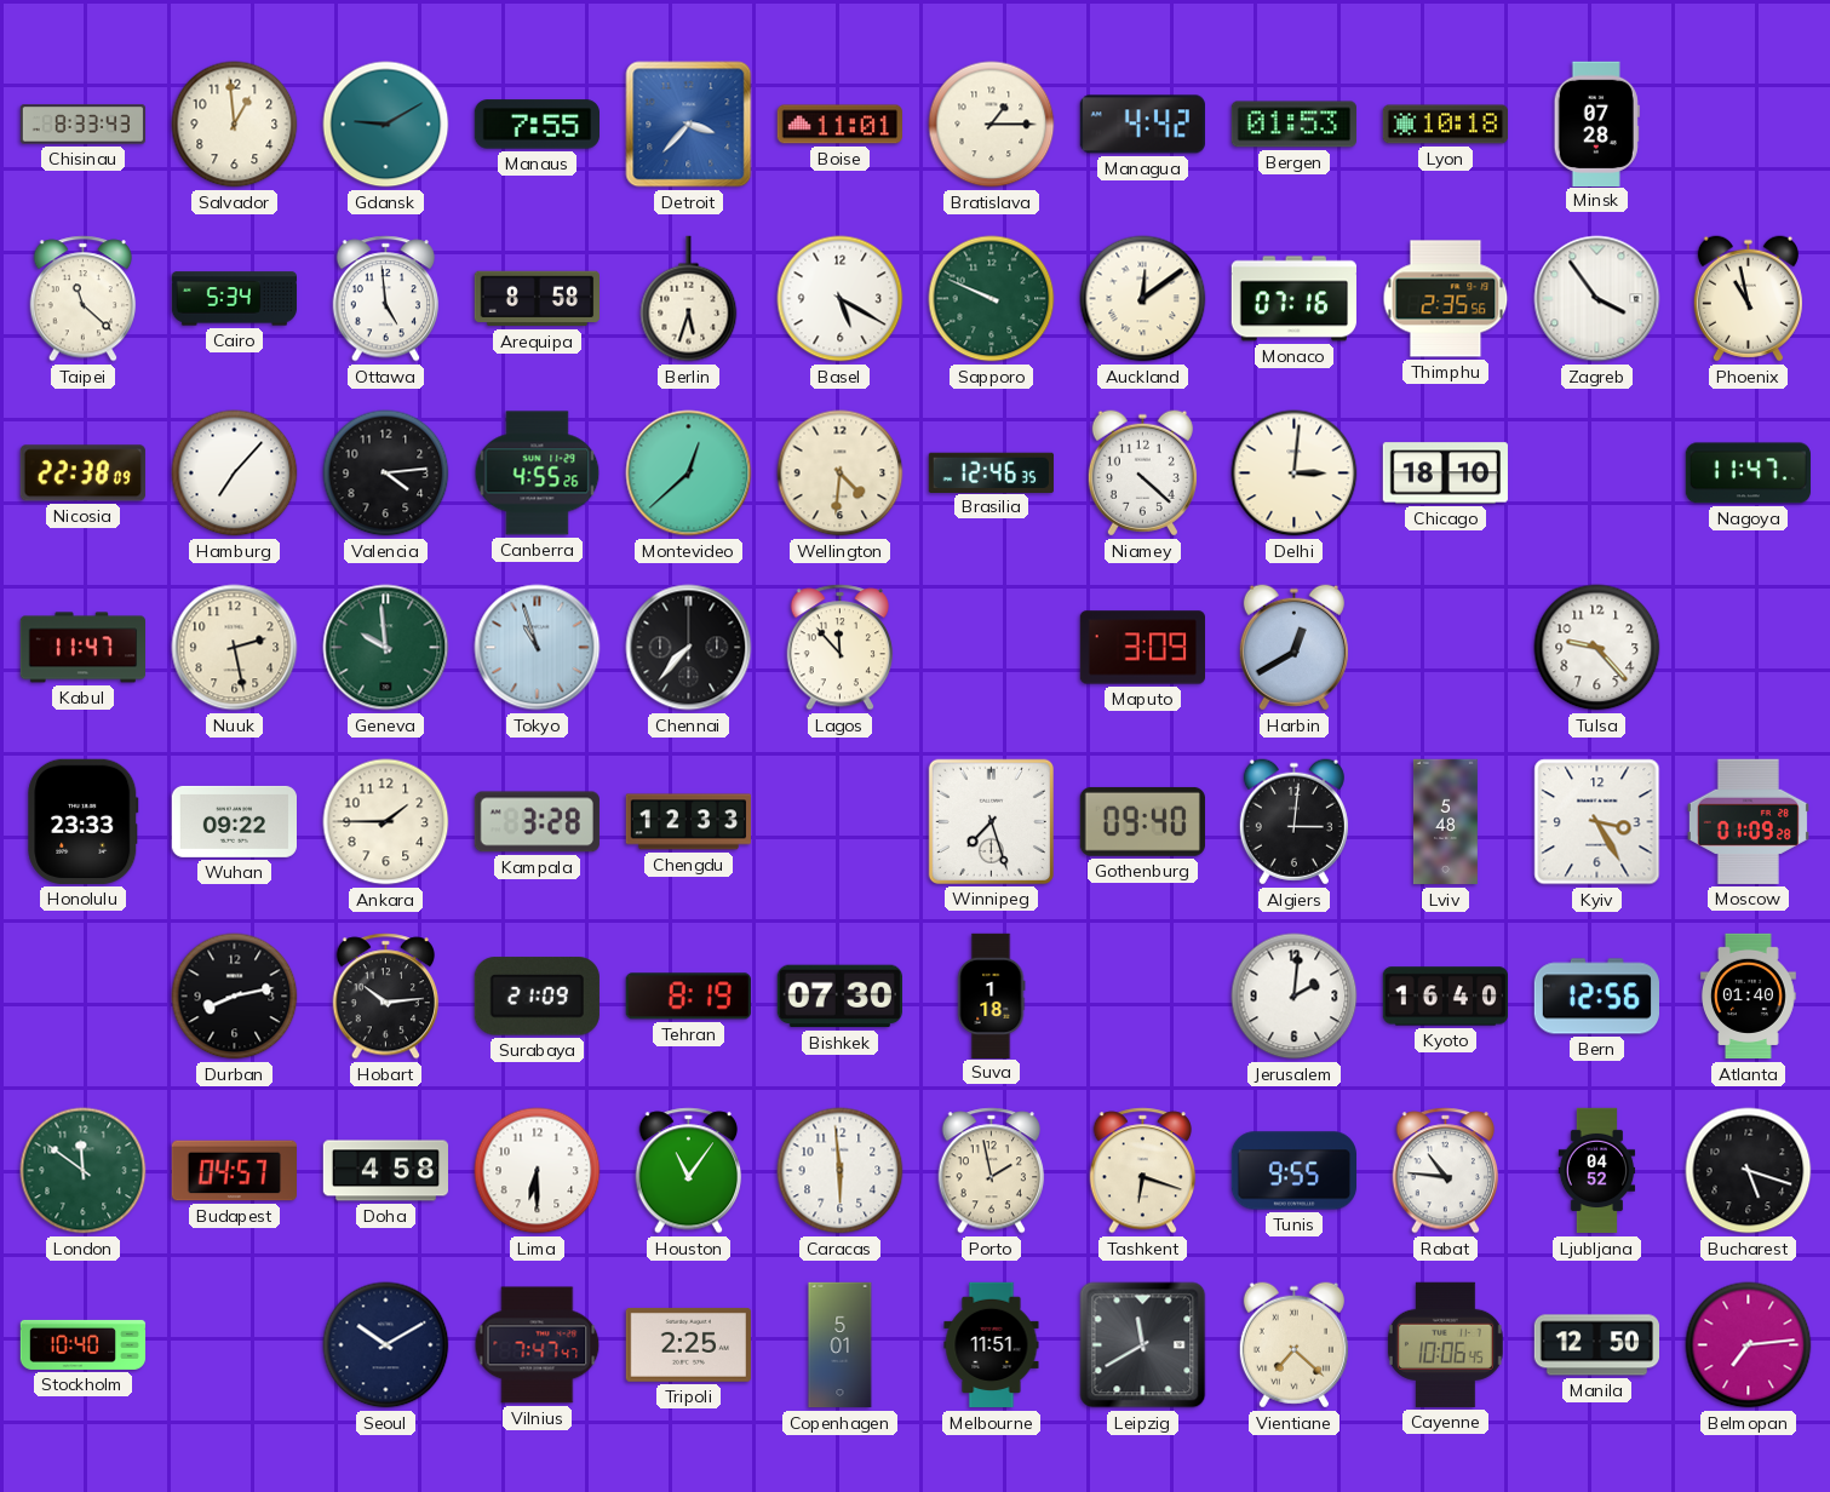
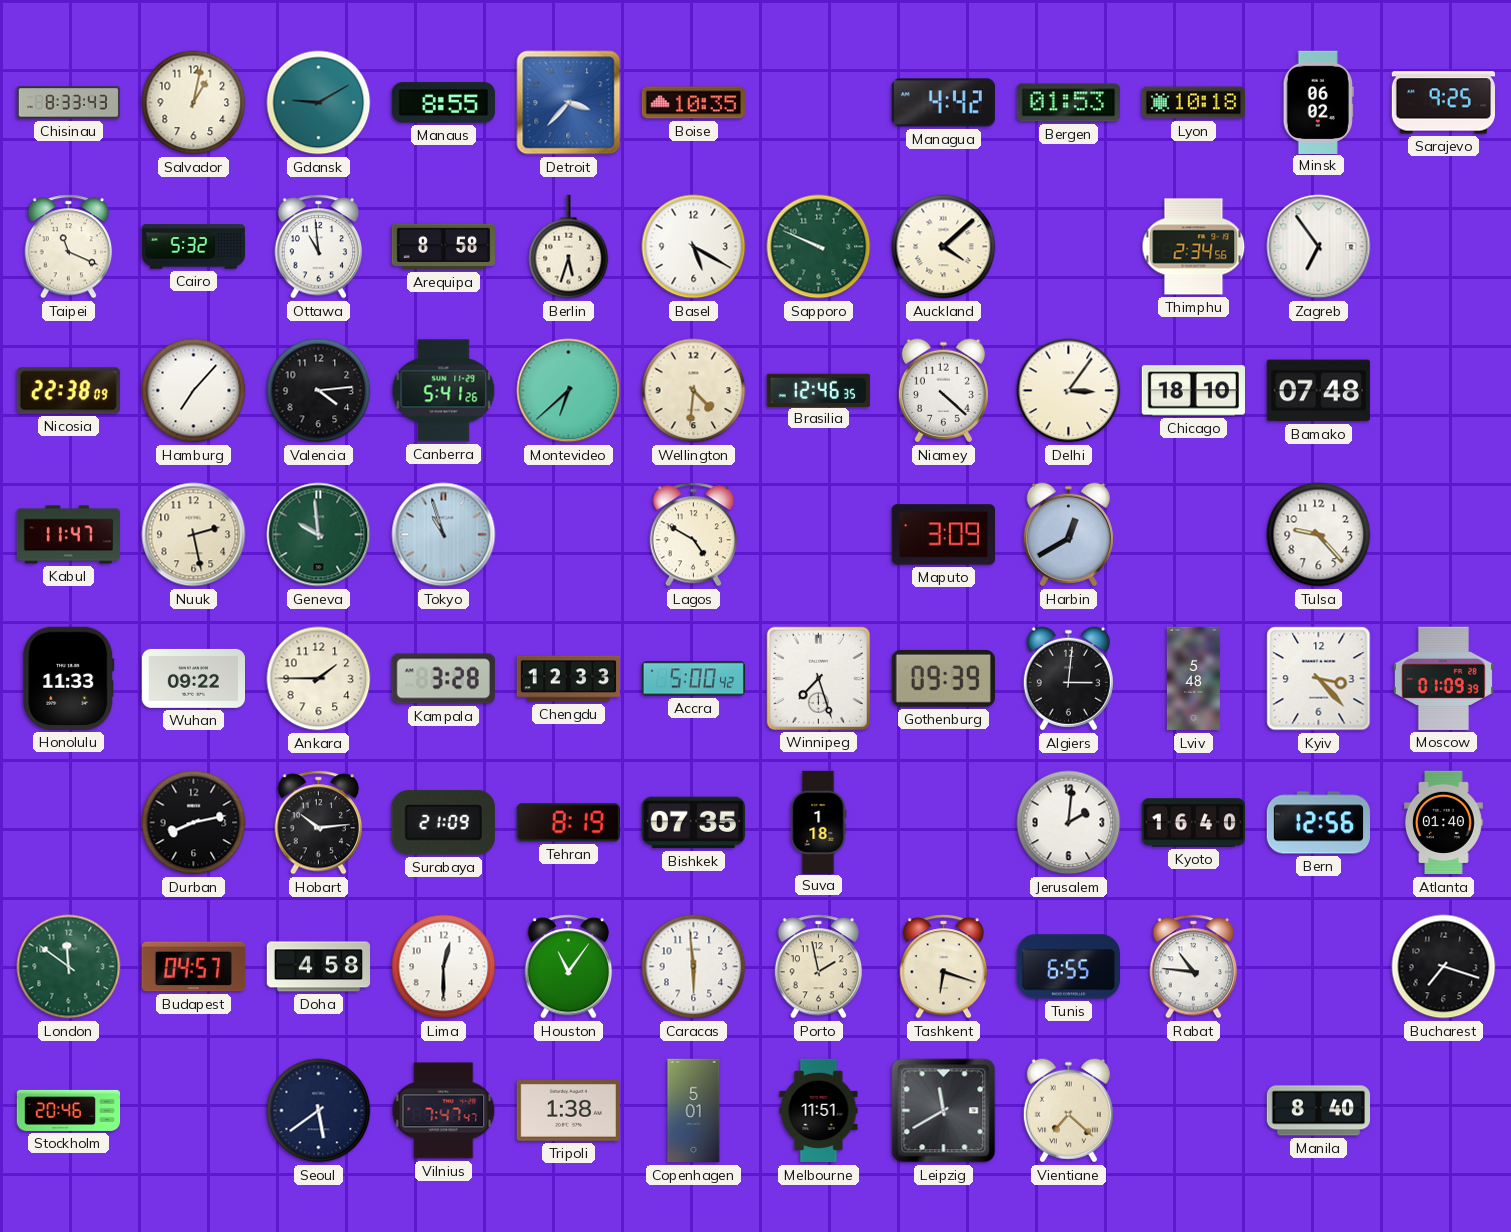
Salvador: 12:59 -> 1:02 (194, 103)
Manaus: 7:55 -> 8:55 (443, 103)
Boise: 11:01 -> 10:35 (693, 103)
Bratislava: 1:15 -> none (992, 125)
Minsk: 07:28 -> 06:02 (1318, 102)
Sarajevo: none -> 9:25 (1443, 103)
Taipei: 11:22 -> 11:19 (69, 247)
Cairo: 5:34 -> 5:32 (193, 247)
Ottawa: 4:59 -> 10:59 (319, 247)
Auckland: 12:09 -> 4:08 (944, 247)
Monaco: 07:16 -> none (1293, 299)
Thimphu: 2:35 -> 2:34 (1194, 247)
Zagreb: 3:54 -> 6:54 (1319, 247)
Phoenix: 10:58 -> none (1748, 299)
Canberra: 4:55 -> 5:41 (444, 391)
Montevideo: 12:38 -> 6:38 (569, 391)
Delhi: 3:01 -> 3:06 (1069, 391)
Bamako: none -> 07:48 (1318, 391)
Nagoya: 11:47 -> none (1748, 474)
Chennai: 7:37 -> none (689, 648)
Lagos: 11:53 -> 4:50 (694, 535)
Honolulu: 23:33 -> 11:33 (69, 678)
Accra: none -> 5:00 (693, 679)
Gothenburg: 09:40 -> 09:39 (943, 678)
Kyiv: 3:25 -> 3:23 (1319, 679)
Moscow: 01:09:28 -> 01:09:39 (1443, 678)
Bishkek: 07:30 -> 07:35 (693, 823)
Lima: 6:30 -> 12:30 (444, 967)
Tunis: 9:55 -> 6:55 (1068, 967)
Ljubljana: 04:52 -> none (1597, 1171)
Bucharest: 5:18 -> 7:18 (1444, 967)
Stockholm: 10:40 -> 20:46 (69, 1110)
Seoul: 10:10 -> 5:39 (319, 1111)
Tripoli: 2:25 -> 1:38 (568, 1110)
Cayenne: 10:06 -> none (1445, 1344)
Manila: 12:50 -> 8:40 (1318, 1111)
Belmopan: 7:14 -> none (1749, 1345)
